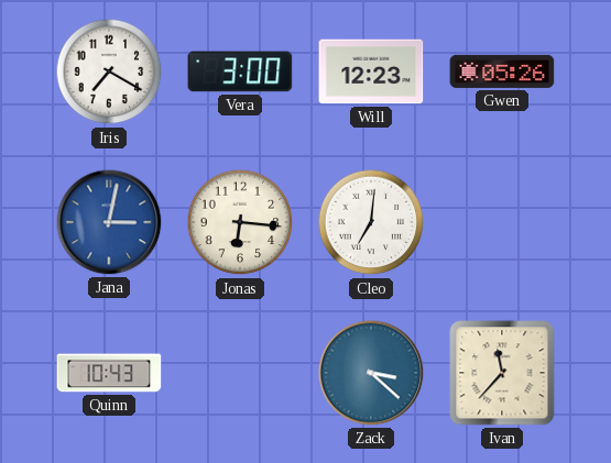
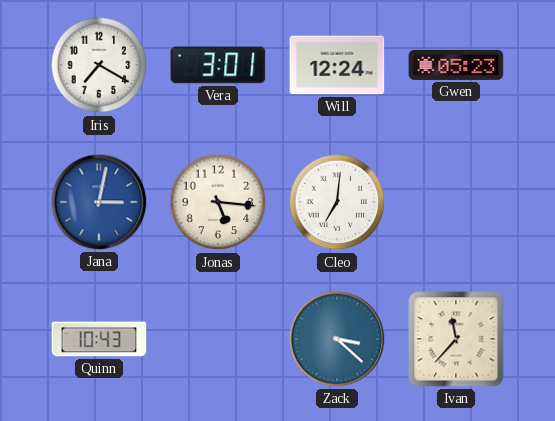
Vera: 3:00 -> 3:01 (218, 65)
Will: 12:23 -> 12:24 (337, 65)
Gwen: 05:26 -> 05:23 (456, 65)
Jonas: 6:16 -> 5:16 (218, 202)
